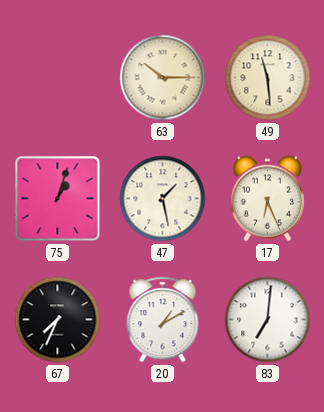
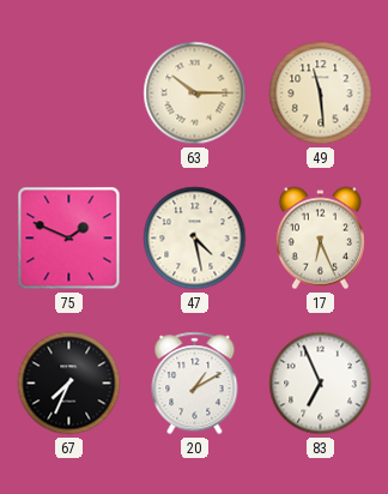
75: 1:03 -> 1:49 (69, 239)
47: 1:28 -> 4:28 (195, 239)
83: 7:01 -> 6:56 (321, 384)
